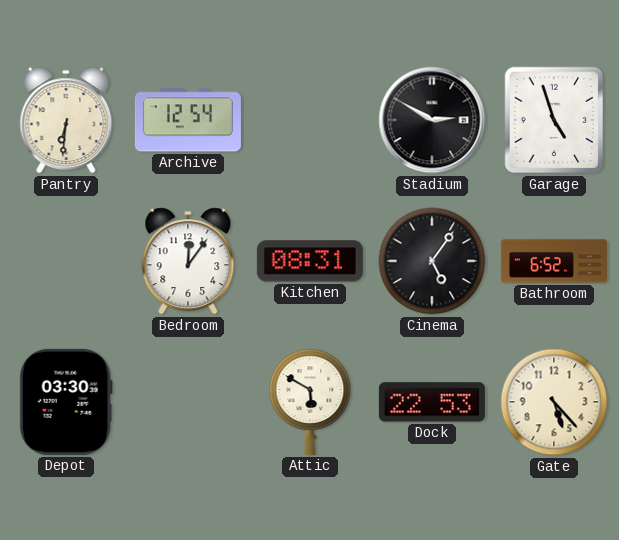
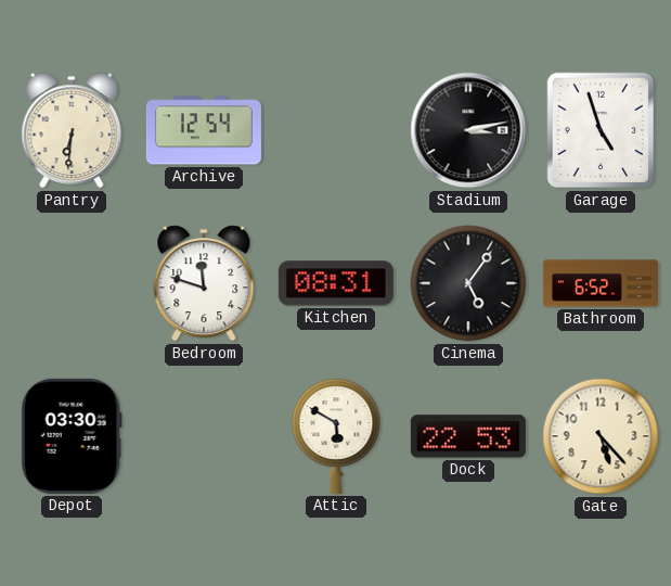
Stadium: 2:50 -> 3:13 (468, 130)
Bedroom: 12:06 -> 11:48 (204, 283)
